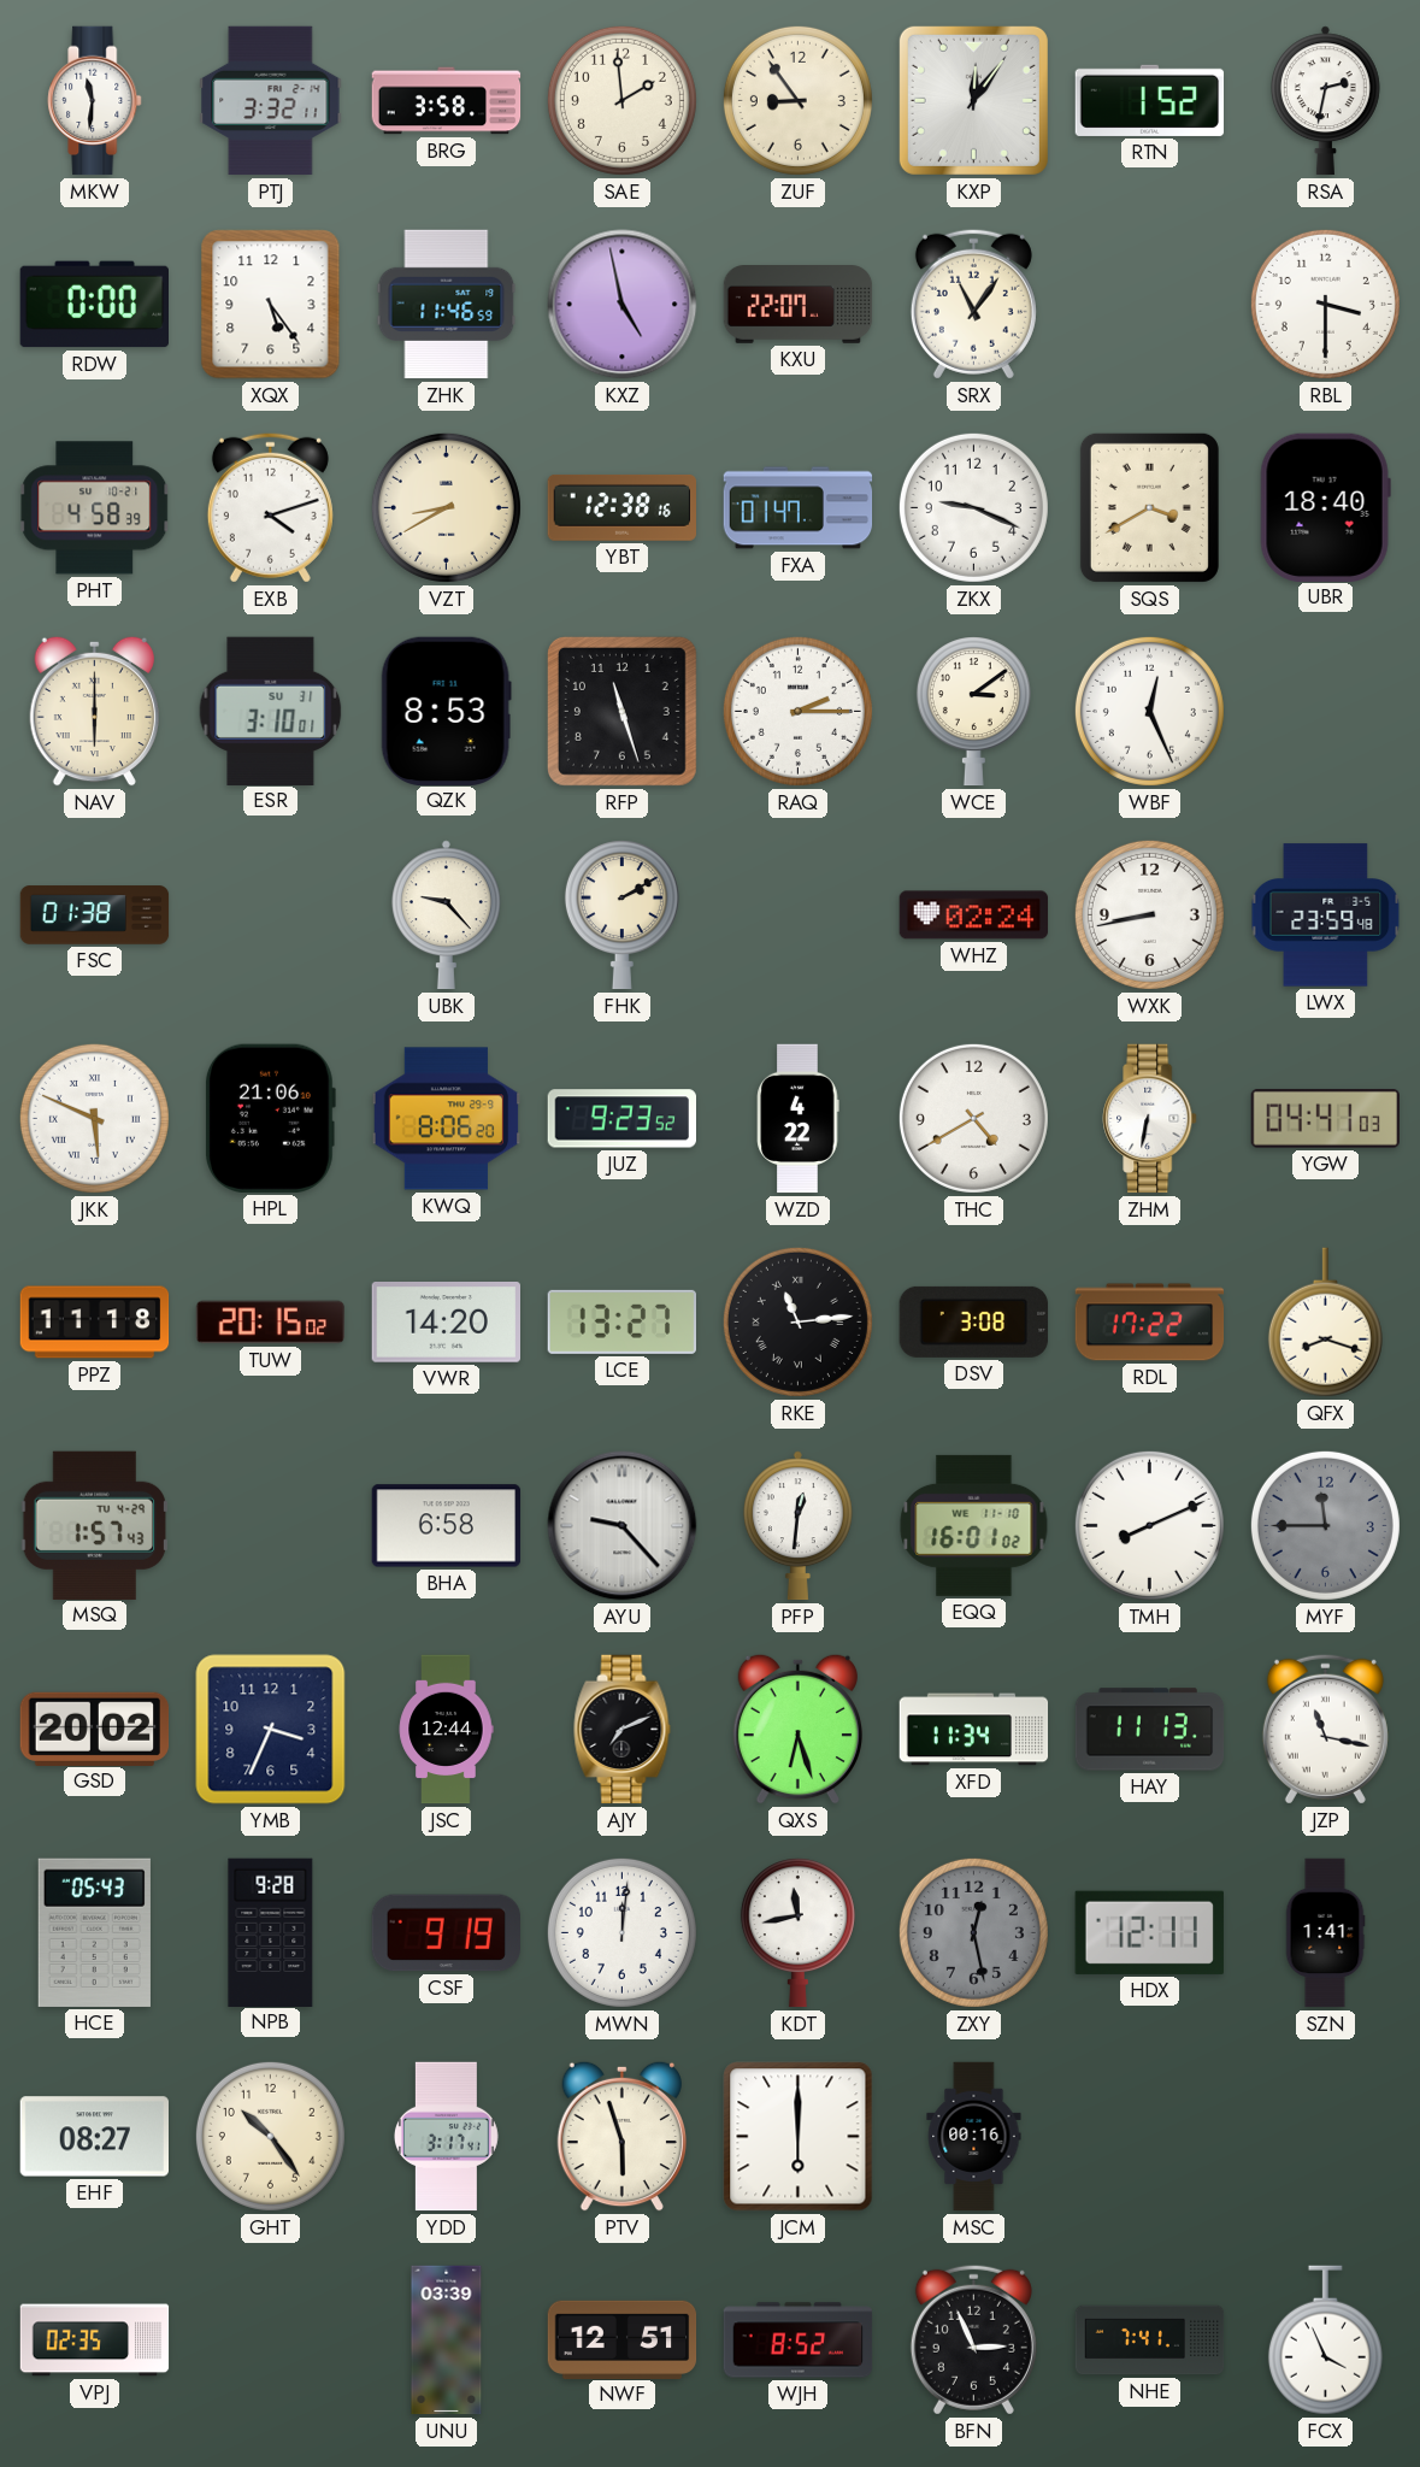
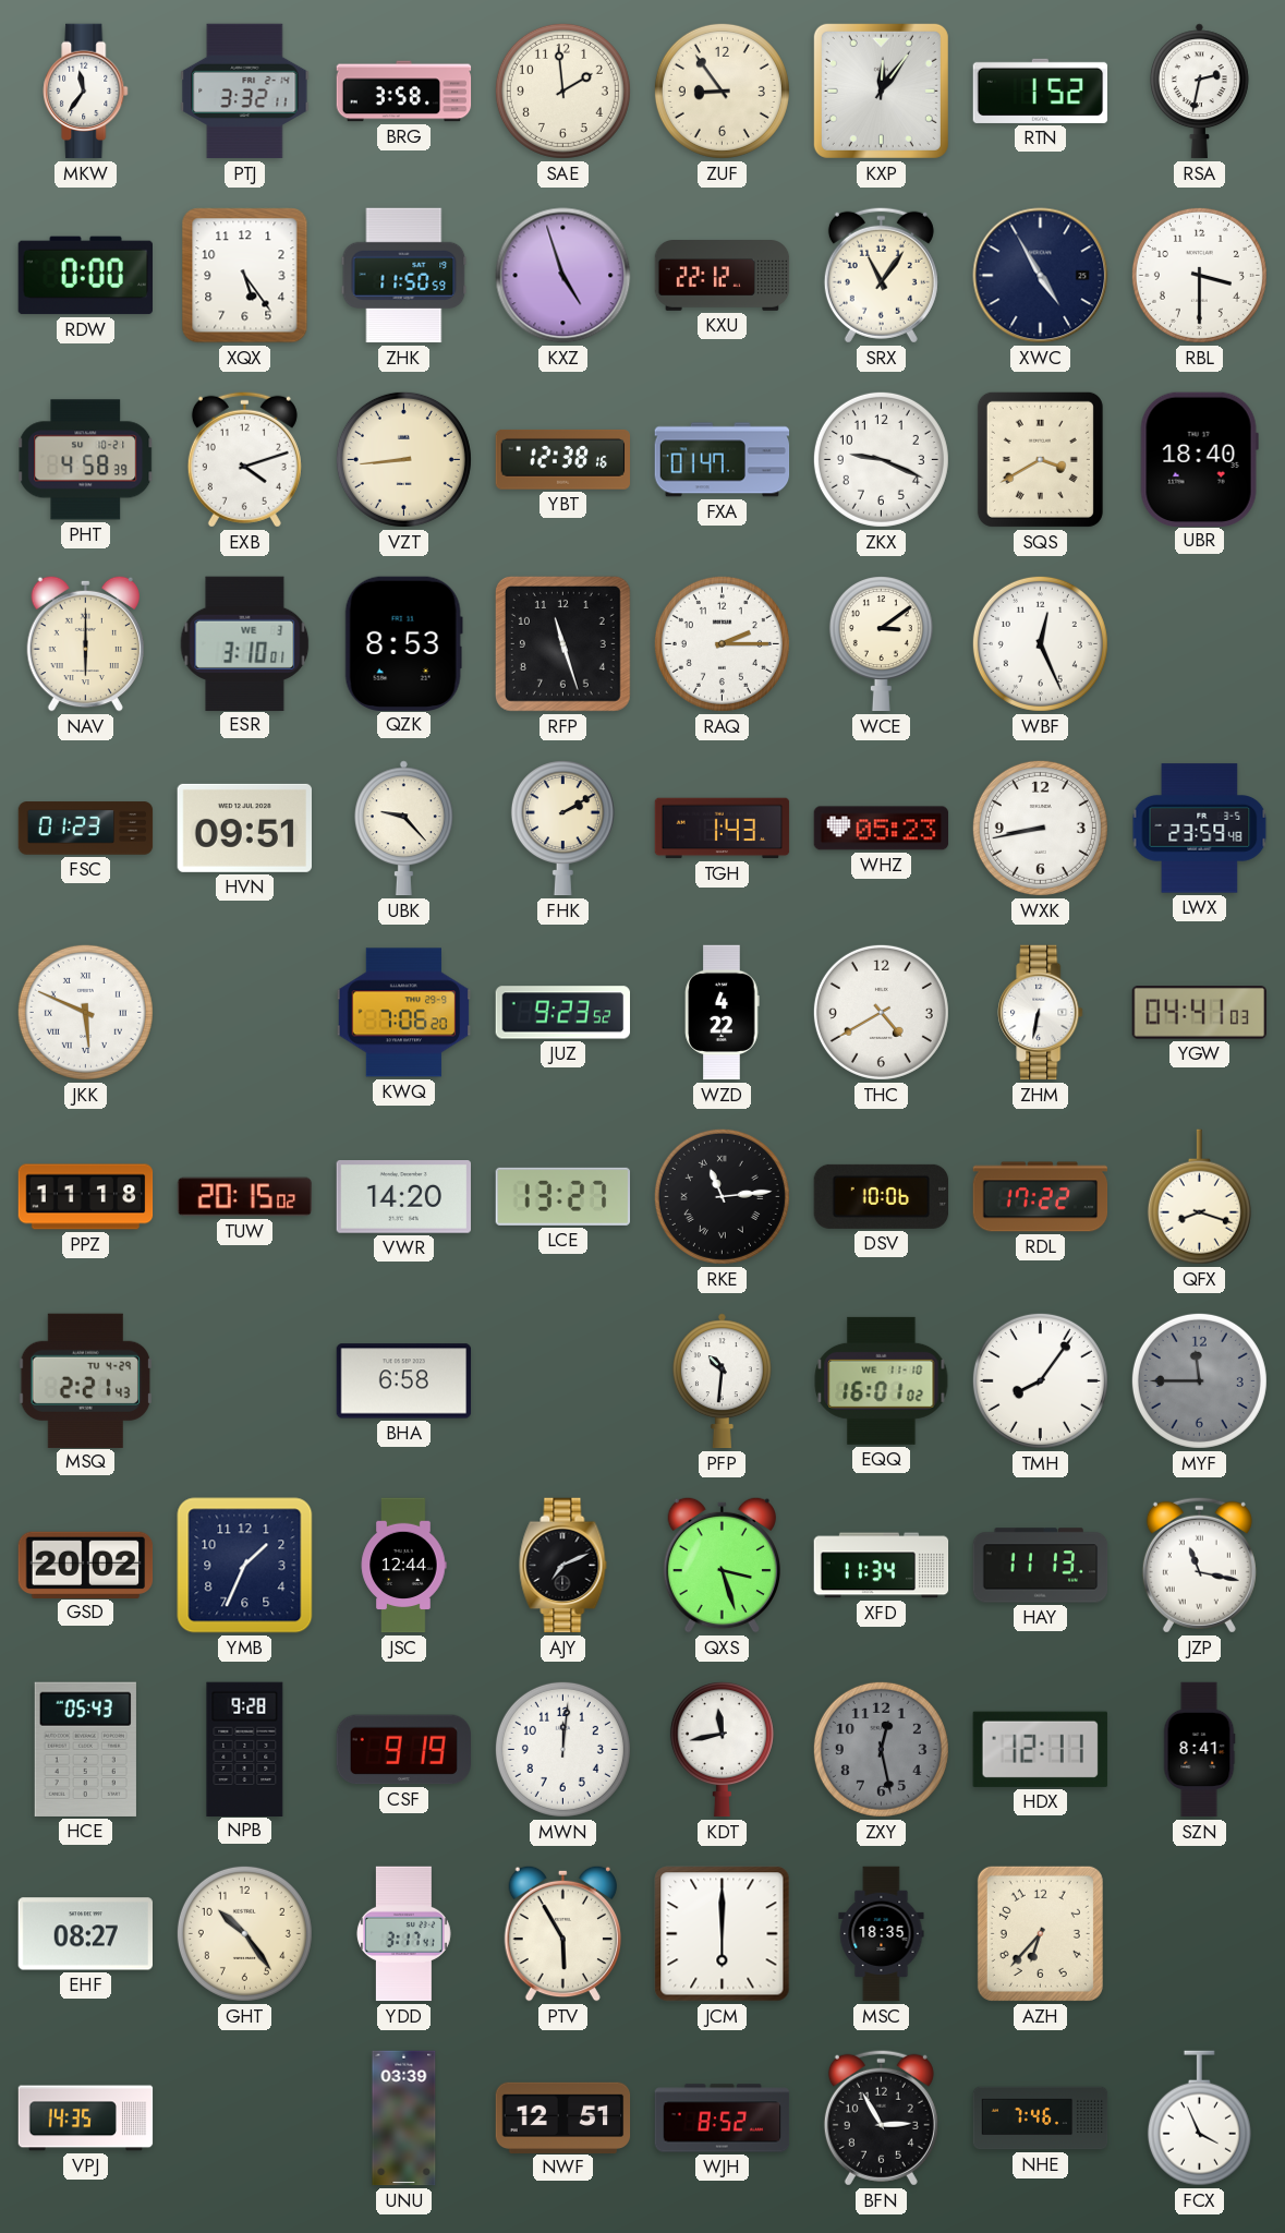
MKW: 11:31 -> 11:36 (86, 92)
ZHK: 11:46 -> 11:50 (404, 276)
KXZ: 4:58 -> 4:57 (563, 276)
KXU: 22:07 -> 22:12 (723, 276)
XWC: none -> 4:55 (1041, 276)
VZT: 8:40 -> 8:44 (403, 459)
ESR date: SU 31 -> WE 3 (245, 643)
FSC: 01:38 -> 01:23 (86, 829)
HVN: none -> 09:51 (244, 828)
TGH: none -> 1:43 (723, 829)
WHZ: 02:24 -> 05:23 (882, 829)
HPL: 21:06 -> none (270, 1118)
KWQ: 8:06 -> 7:06 (404, 1013)
DSV: 3:08 -> 10:06 (882, 1196)
MSQ: 1:57 -> 2:21 (85, 1380)
AYU: 9:23 -> none (623, 1526)
PFP: 12:31 -> 10:31 (722, 1381)
TMH: 8:11 -> 8:06 (1040, 1380)
YMB: 3:34 -> 1:34 (245, 1566)
QXS: 6:27 -> 3:27 (722, 1565)
SZN: 1:41 -> 8:41 (1199, 1750)
PTV: 5:57 -> 5:55 (562, 1933)
MSC: 00:16 -> 18:35 (882, 1934)
AZH: none -> 6:37 (1040, 1933)
VPJ: 02:35 -> 14:35 (86, 2119)
BFN: 2:56 -> 2:55 (881, 2117)
NHE: 7:41 -> 7:46 (1041, 2119)
